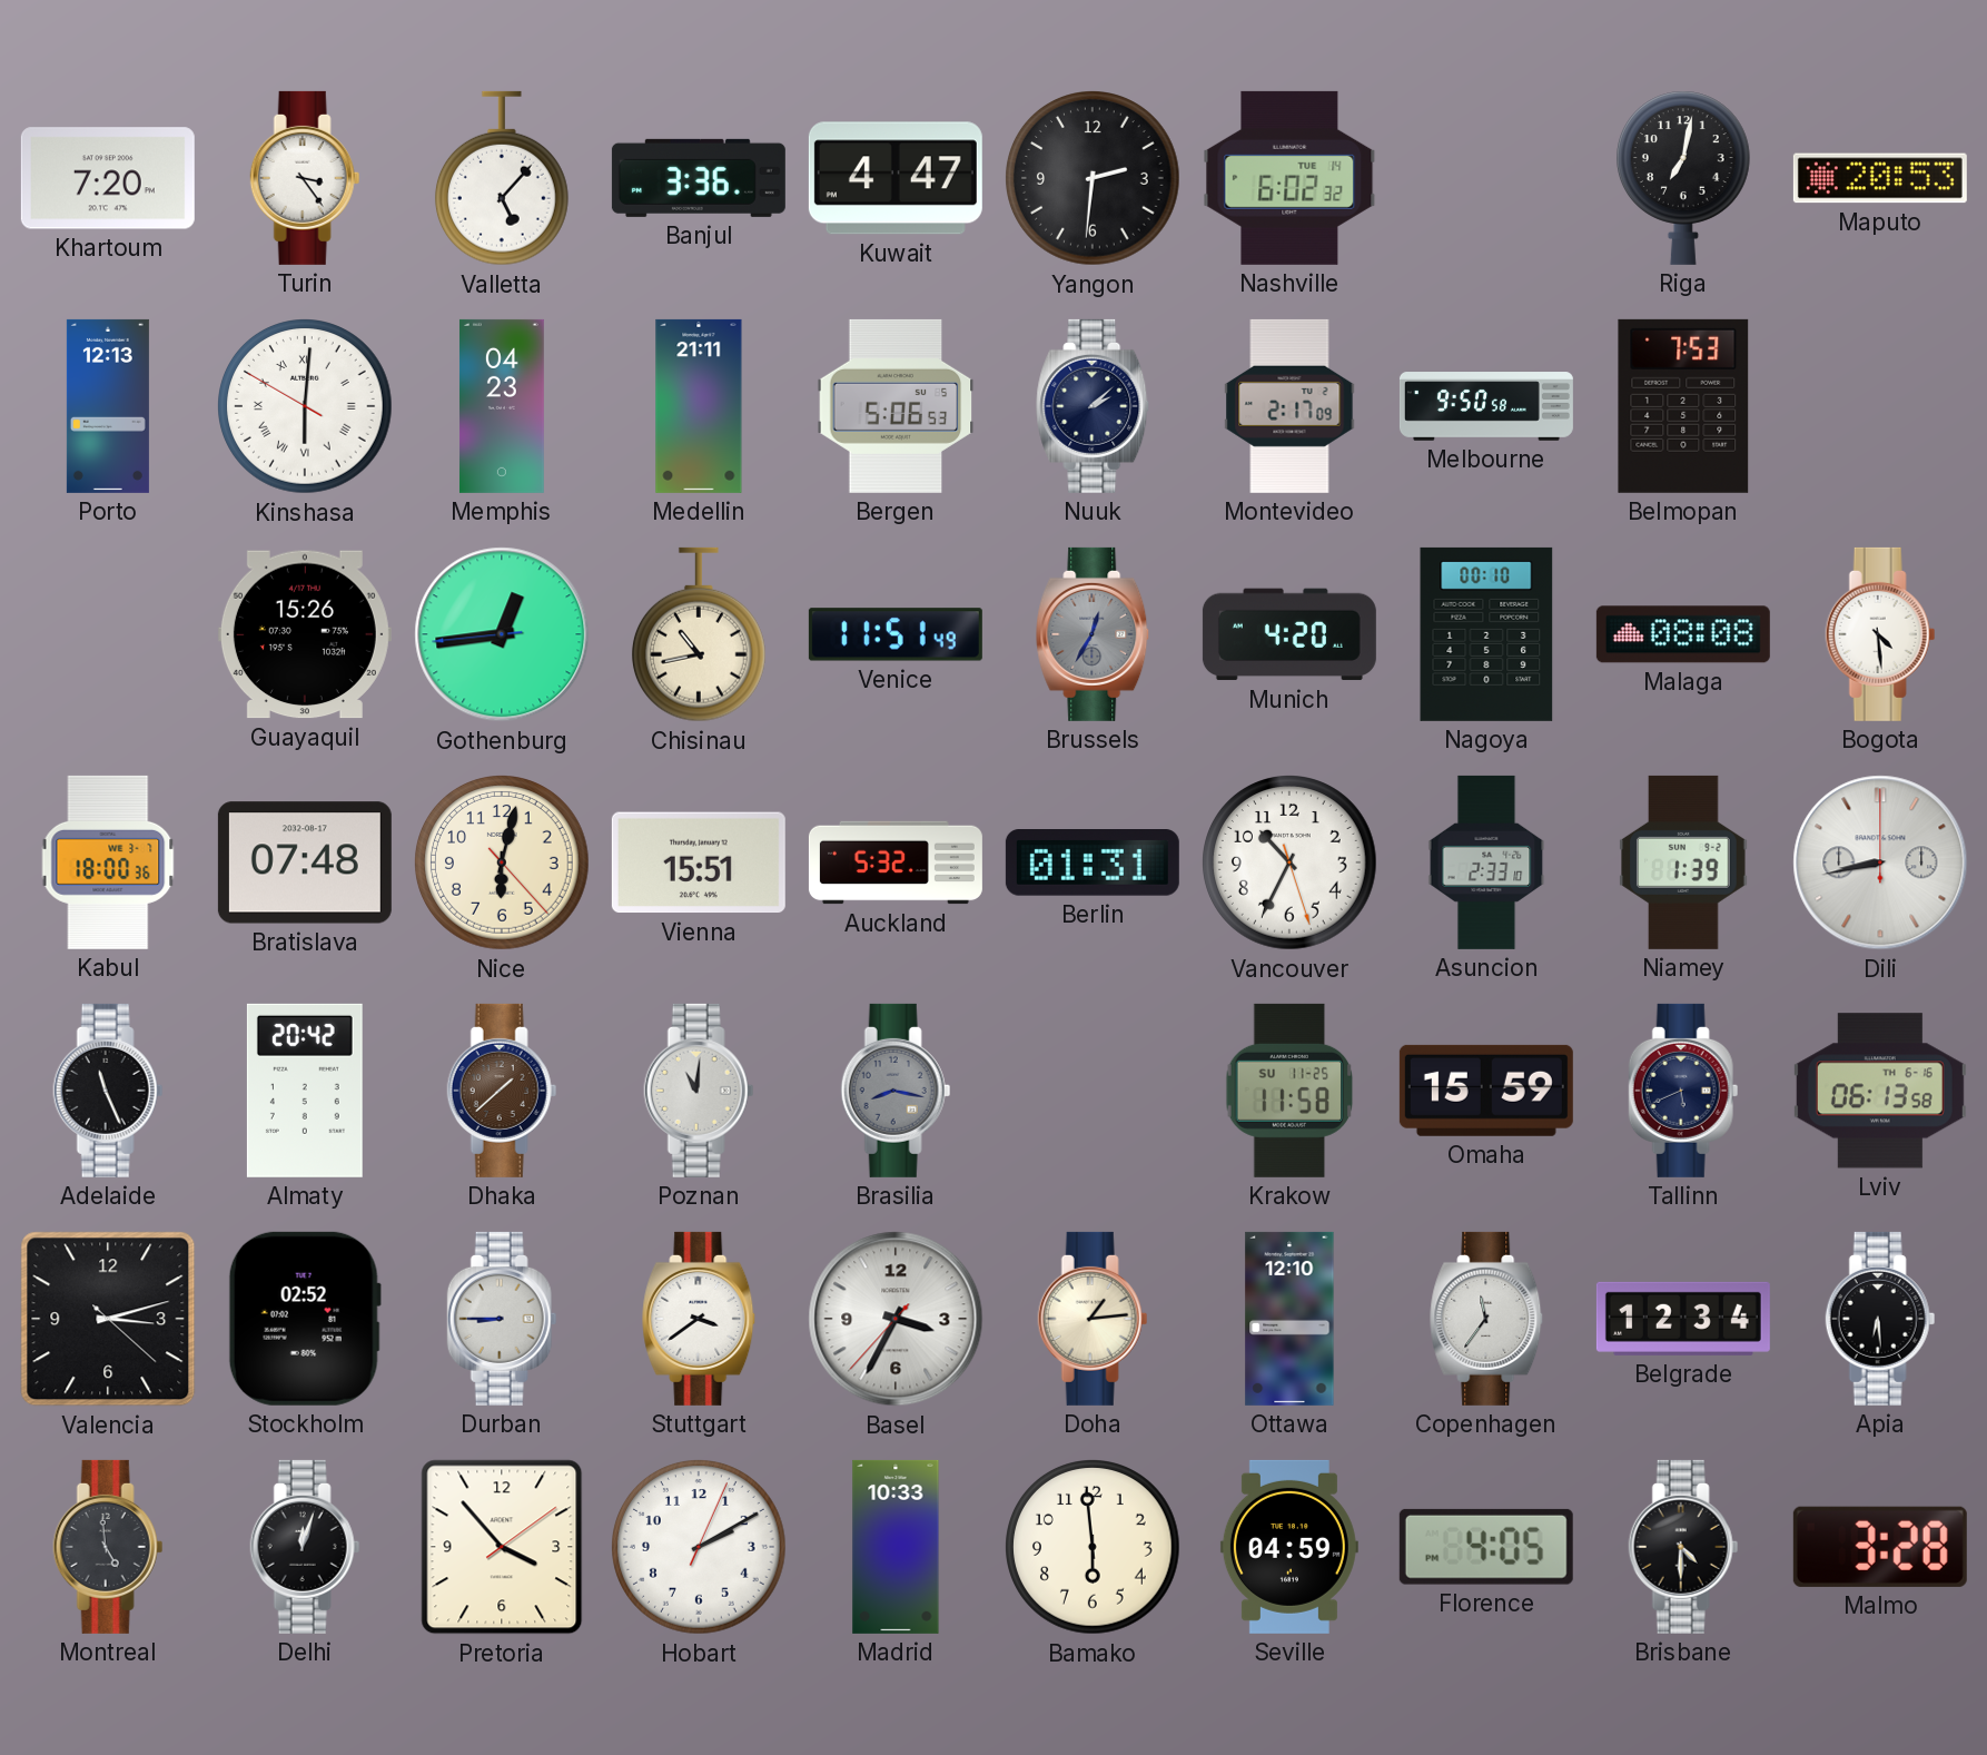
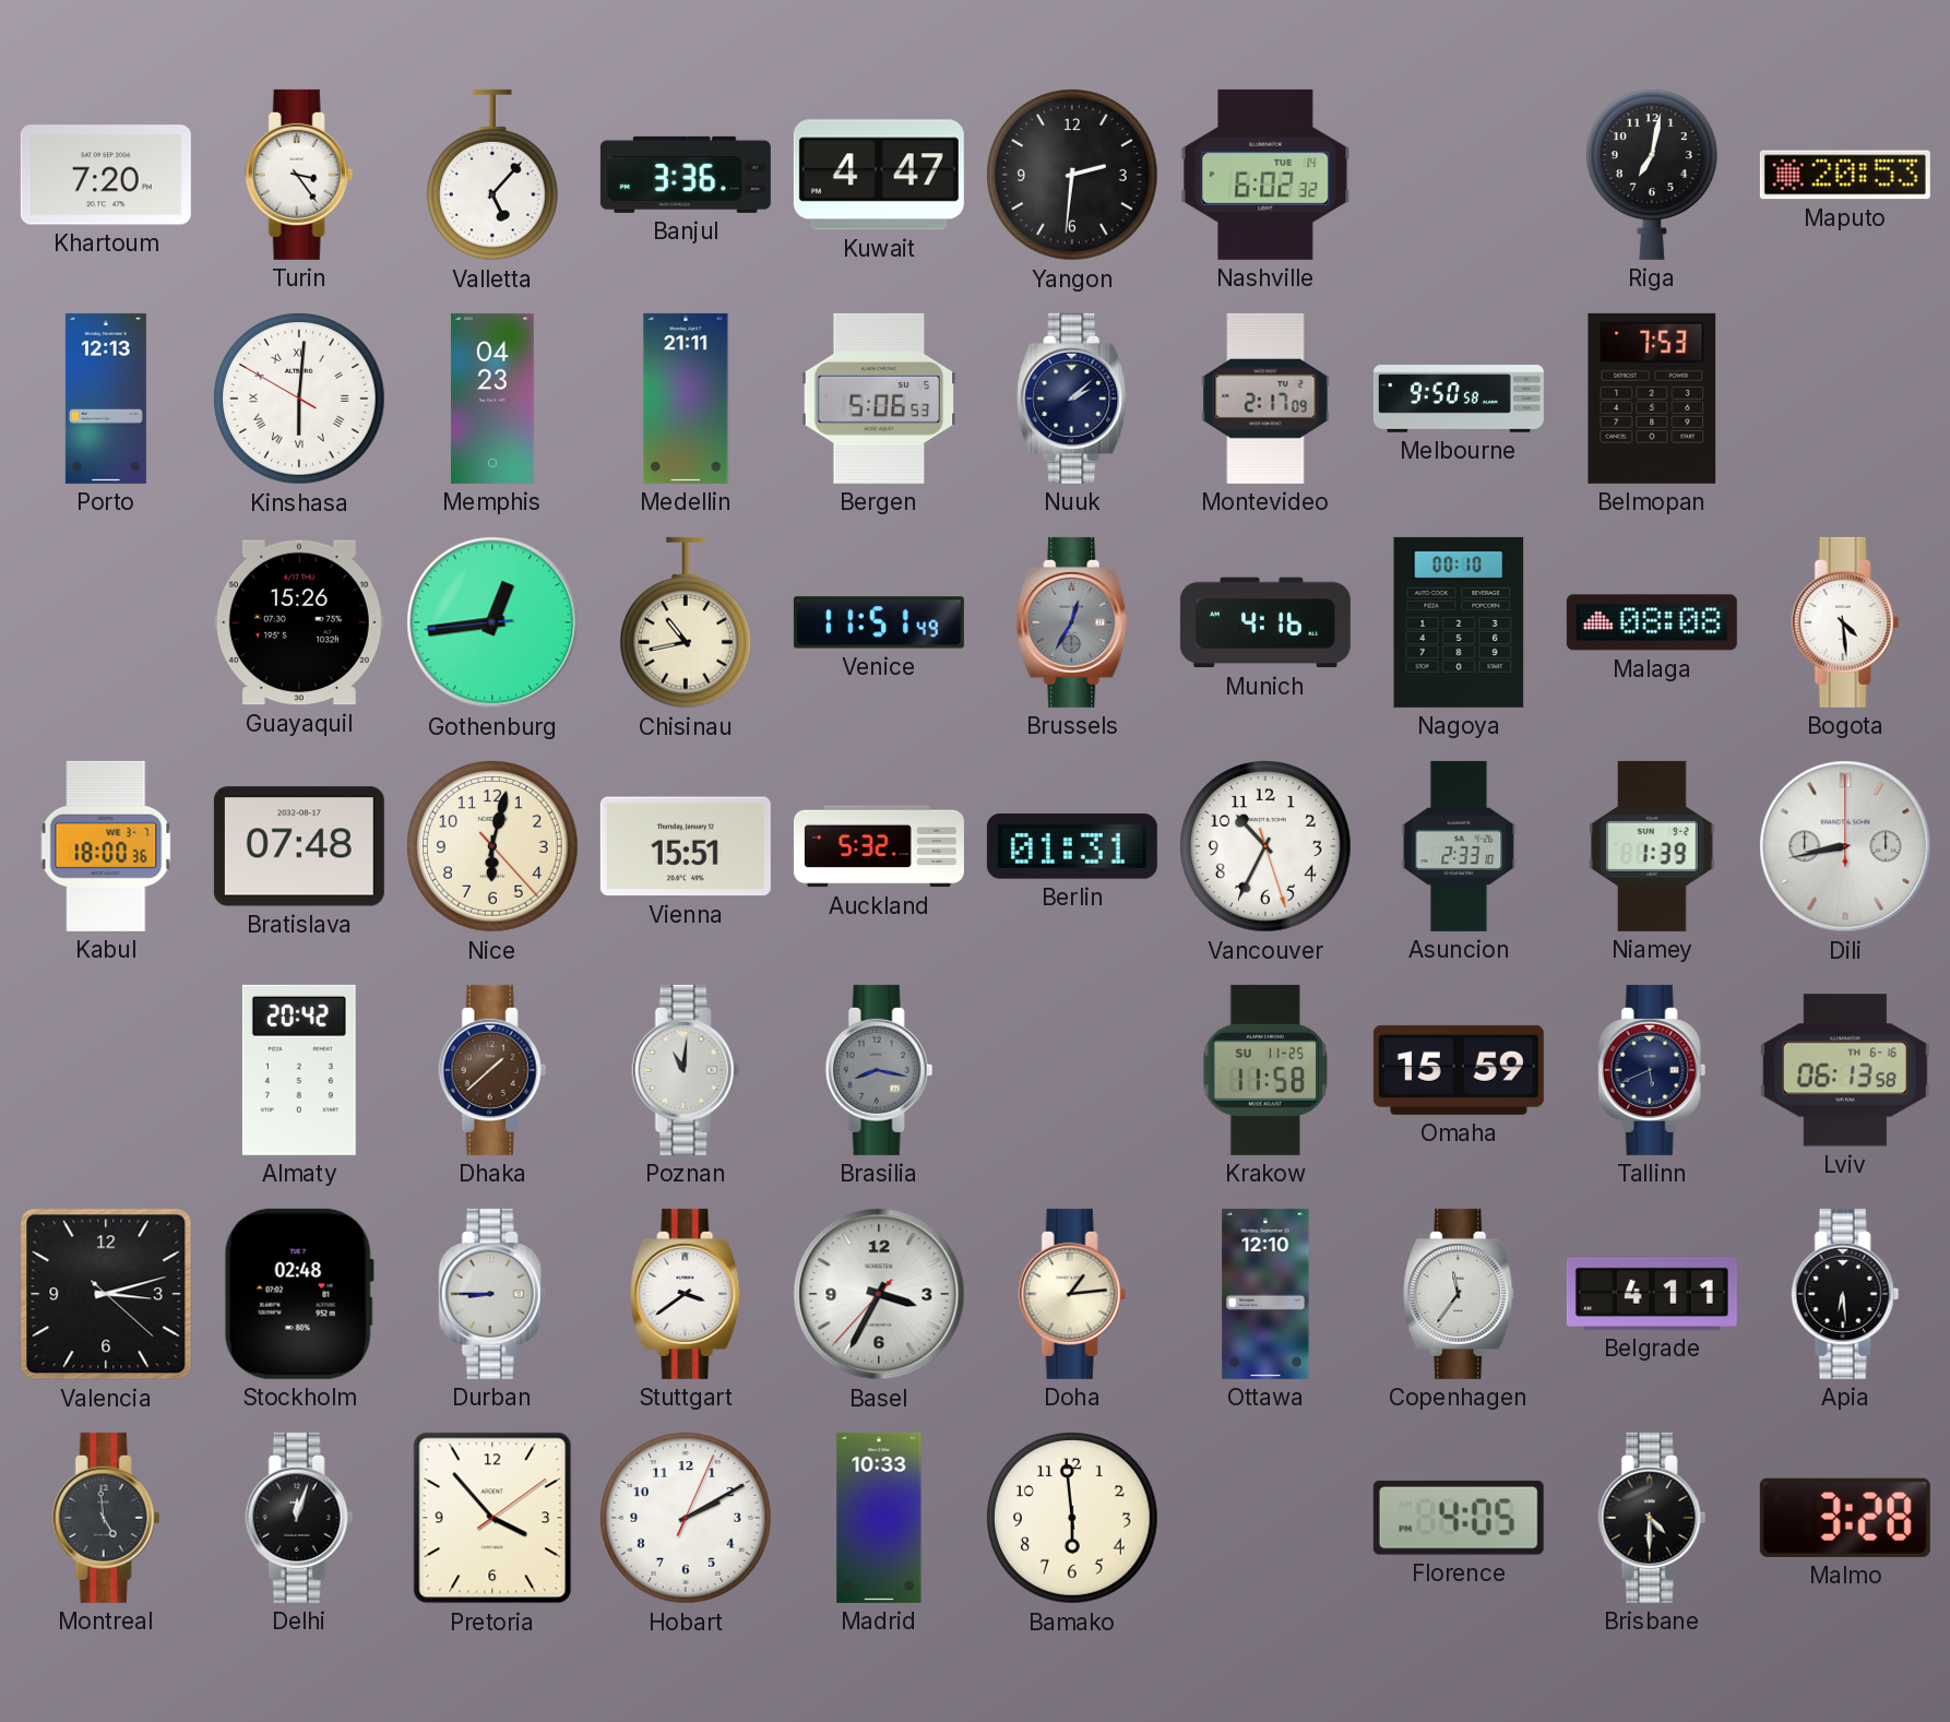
Munich: 4:20 -> 4:16 (1265, 622)
Adelaide: 11:26 -> none (108, 1091)
Stockholm: 02:52 -> 02:48 (299, 1294)
Belgrade: 12:34 -> 4:11 (1652, 1294)
Seville: 04:59 -> none (1289, 1547)
